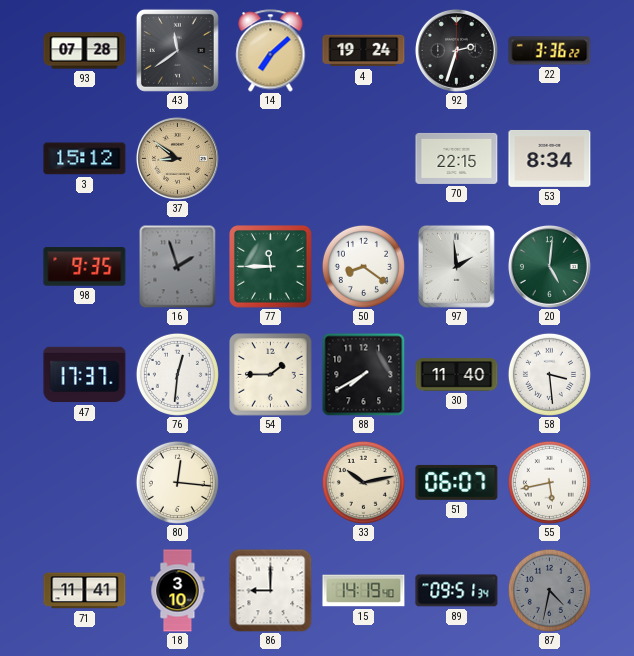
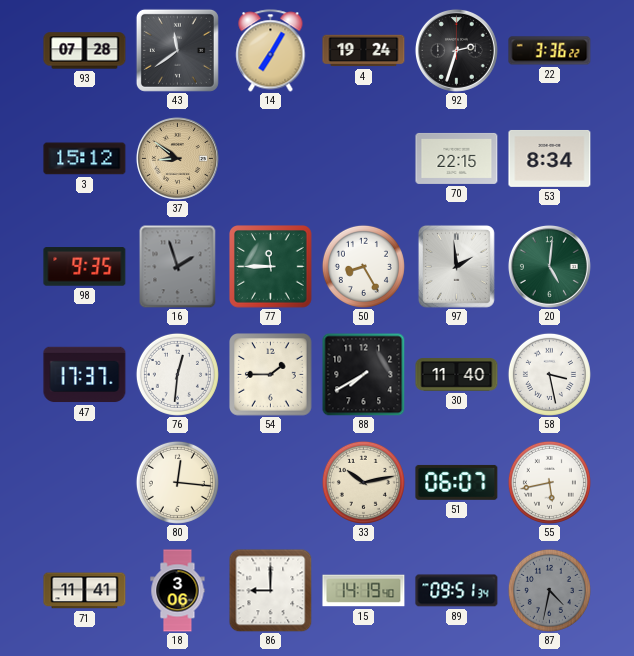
14: 7:08 -> 7:05 (271, 51)
50: 8:21 -> 8:25 (363, 266)
58: 3:29 -> 3:28 (549, 374)
18: 3:10 -> 3:06 (178, 591)
